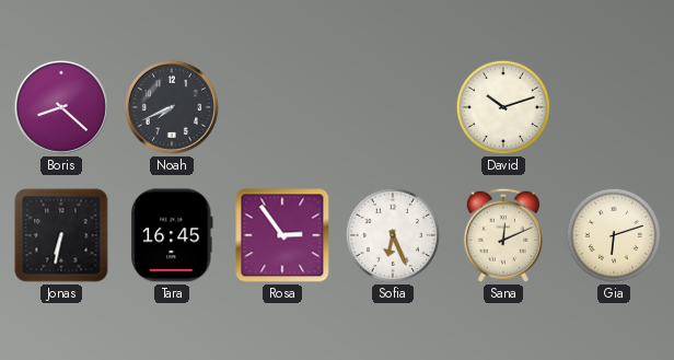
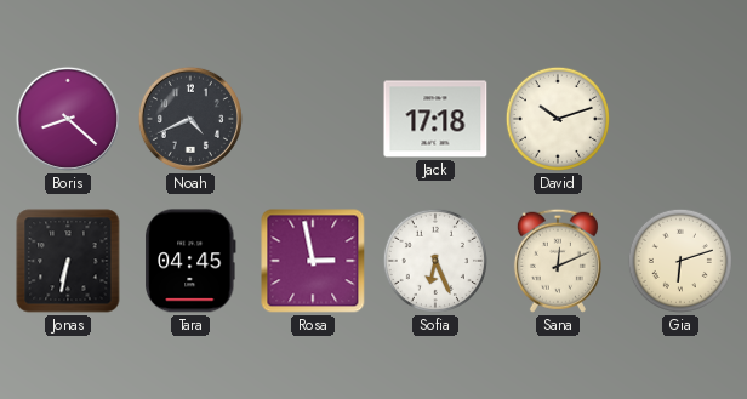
Noah: 7:41 -> 4:41 (190, 119)
Jack: none -> 17:18 (435, 119)
Tara: 16:45 -> 04:45 (192, 261)
Rosa: 2:54 -> 2:58 (313, 261)
